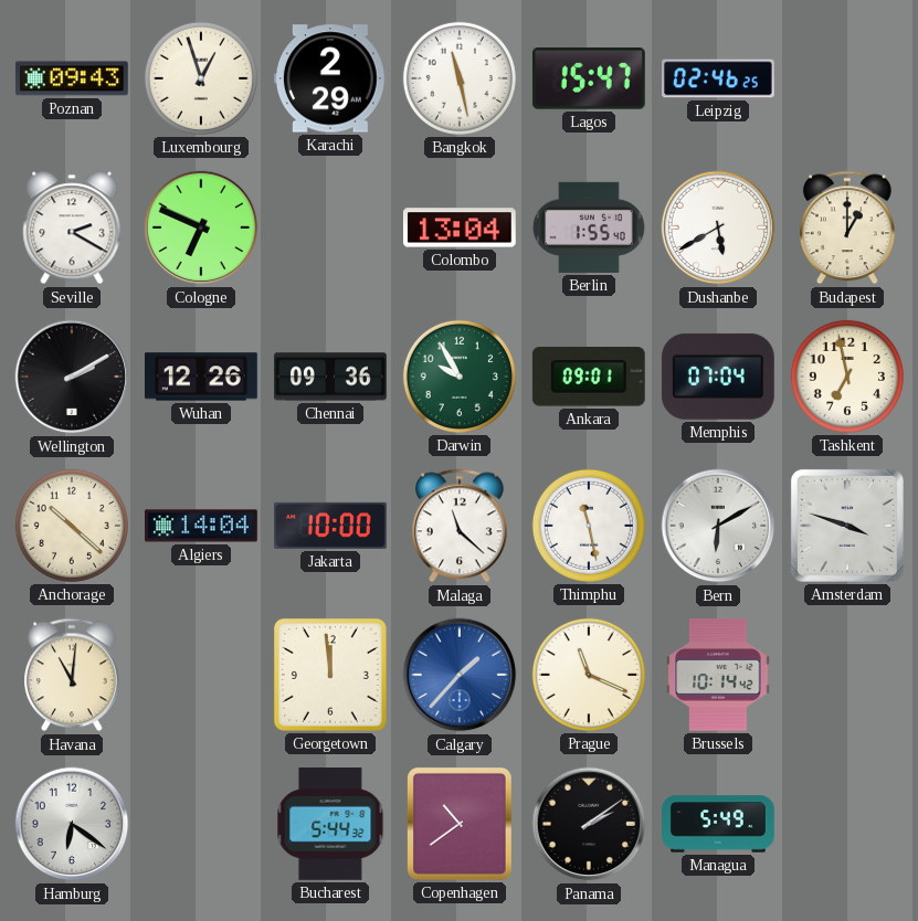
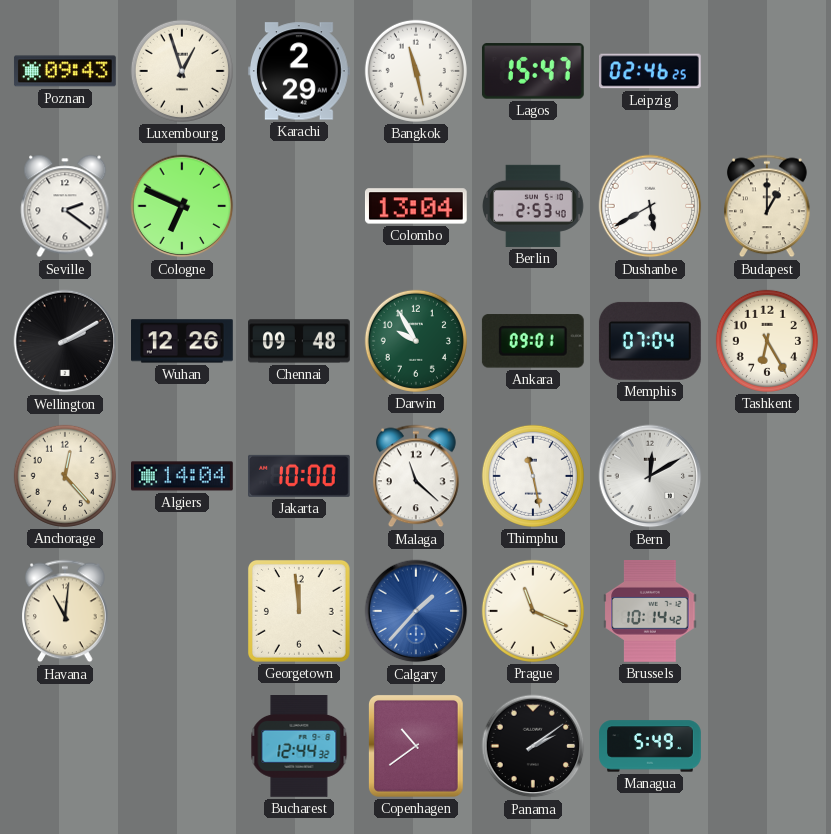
Seville: 2:20 -> 2:21 (65, 206)
Berlin: 1:55 -> 2:53 (533, 206)
Chennai: 09:36 -> 09:48 (300, 341)
Tashkent: 6:58 -> 6:25 (767, 341)
Anchorage: 10:22 -> 12:23 (65, 476)
Bern: 6:10 -> 12:10 (650, 476)
Amsterdam: 3:48 -> none (847, 526)
Hamburg: 6:21 -> none (72, 824)
Bucharest: 5:44 -> 12:44 (299, 747)
